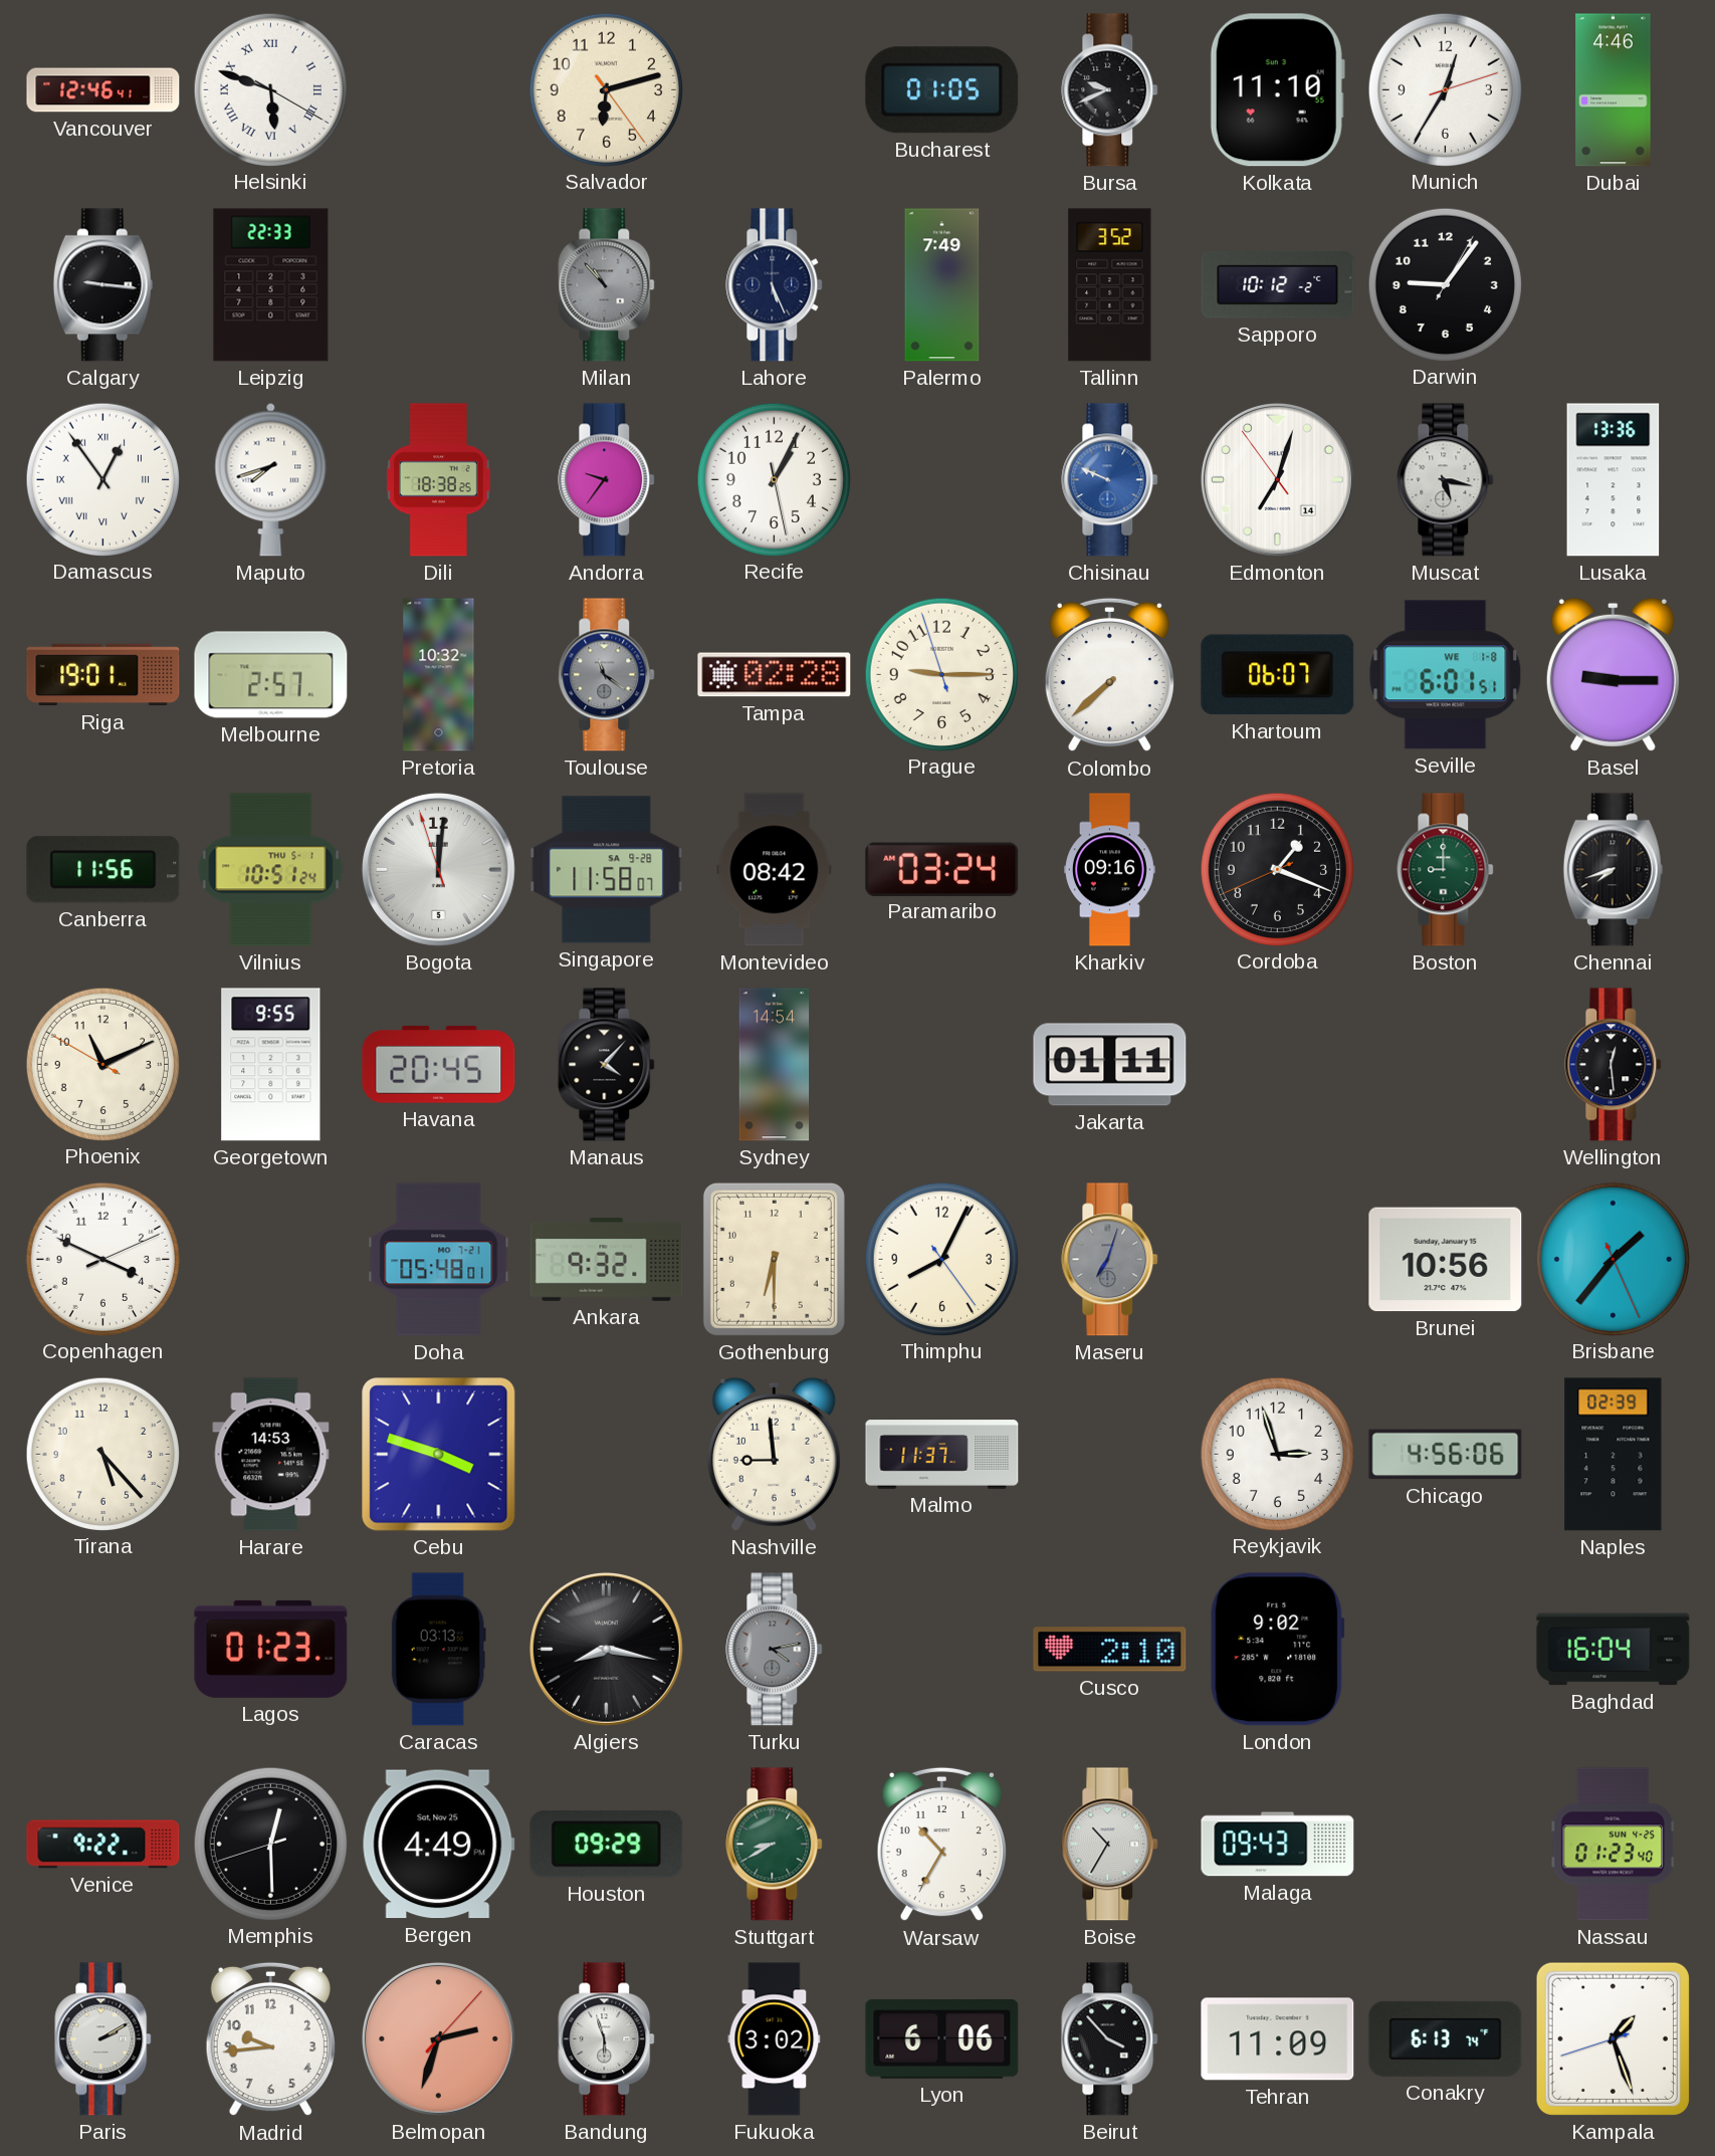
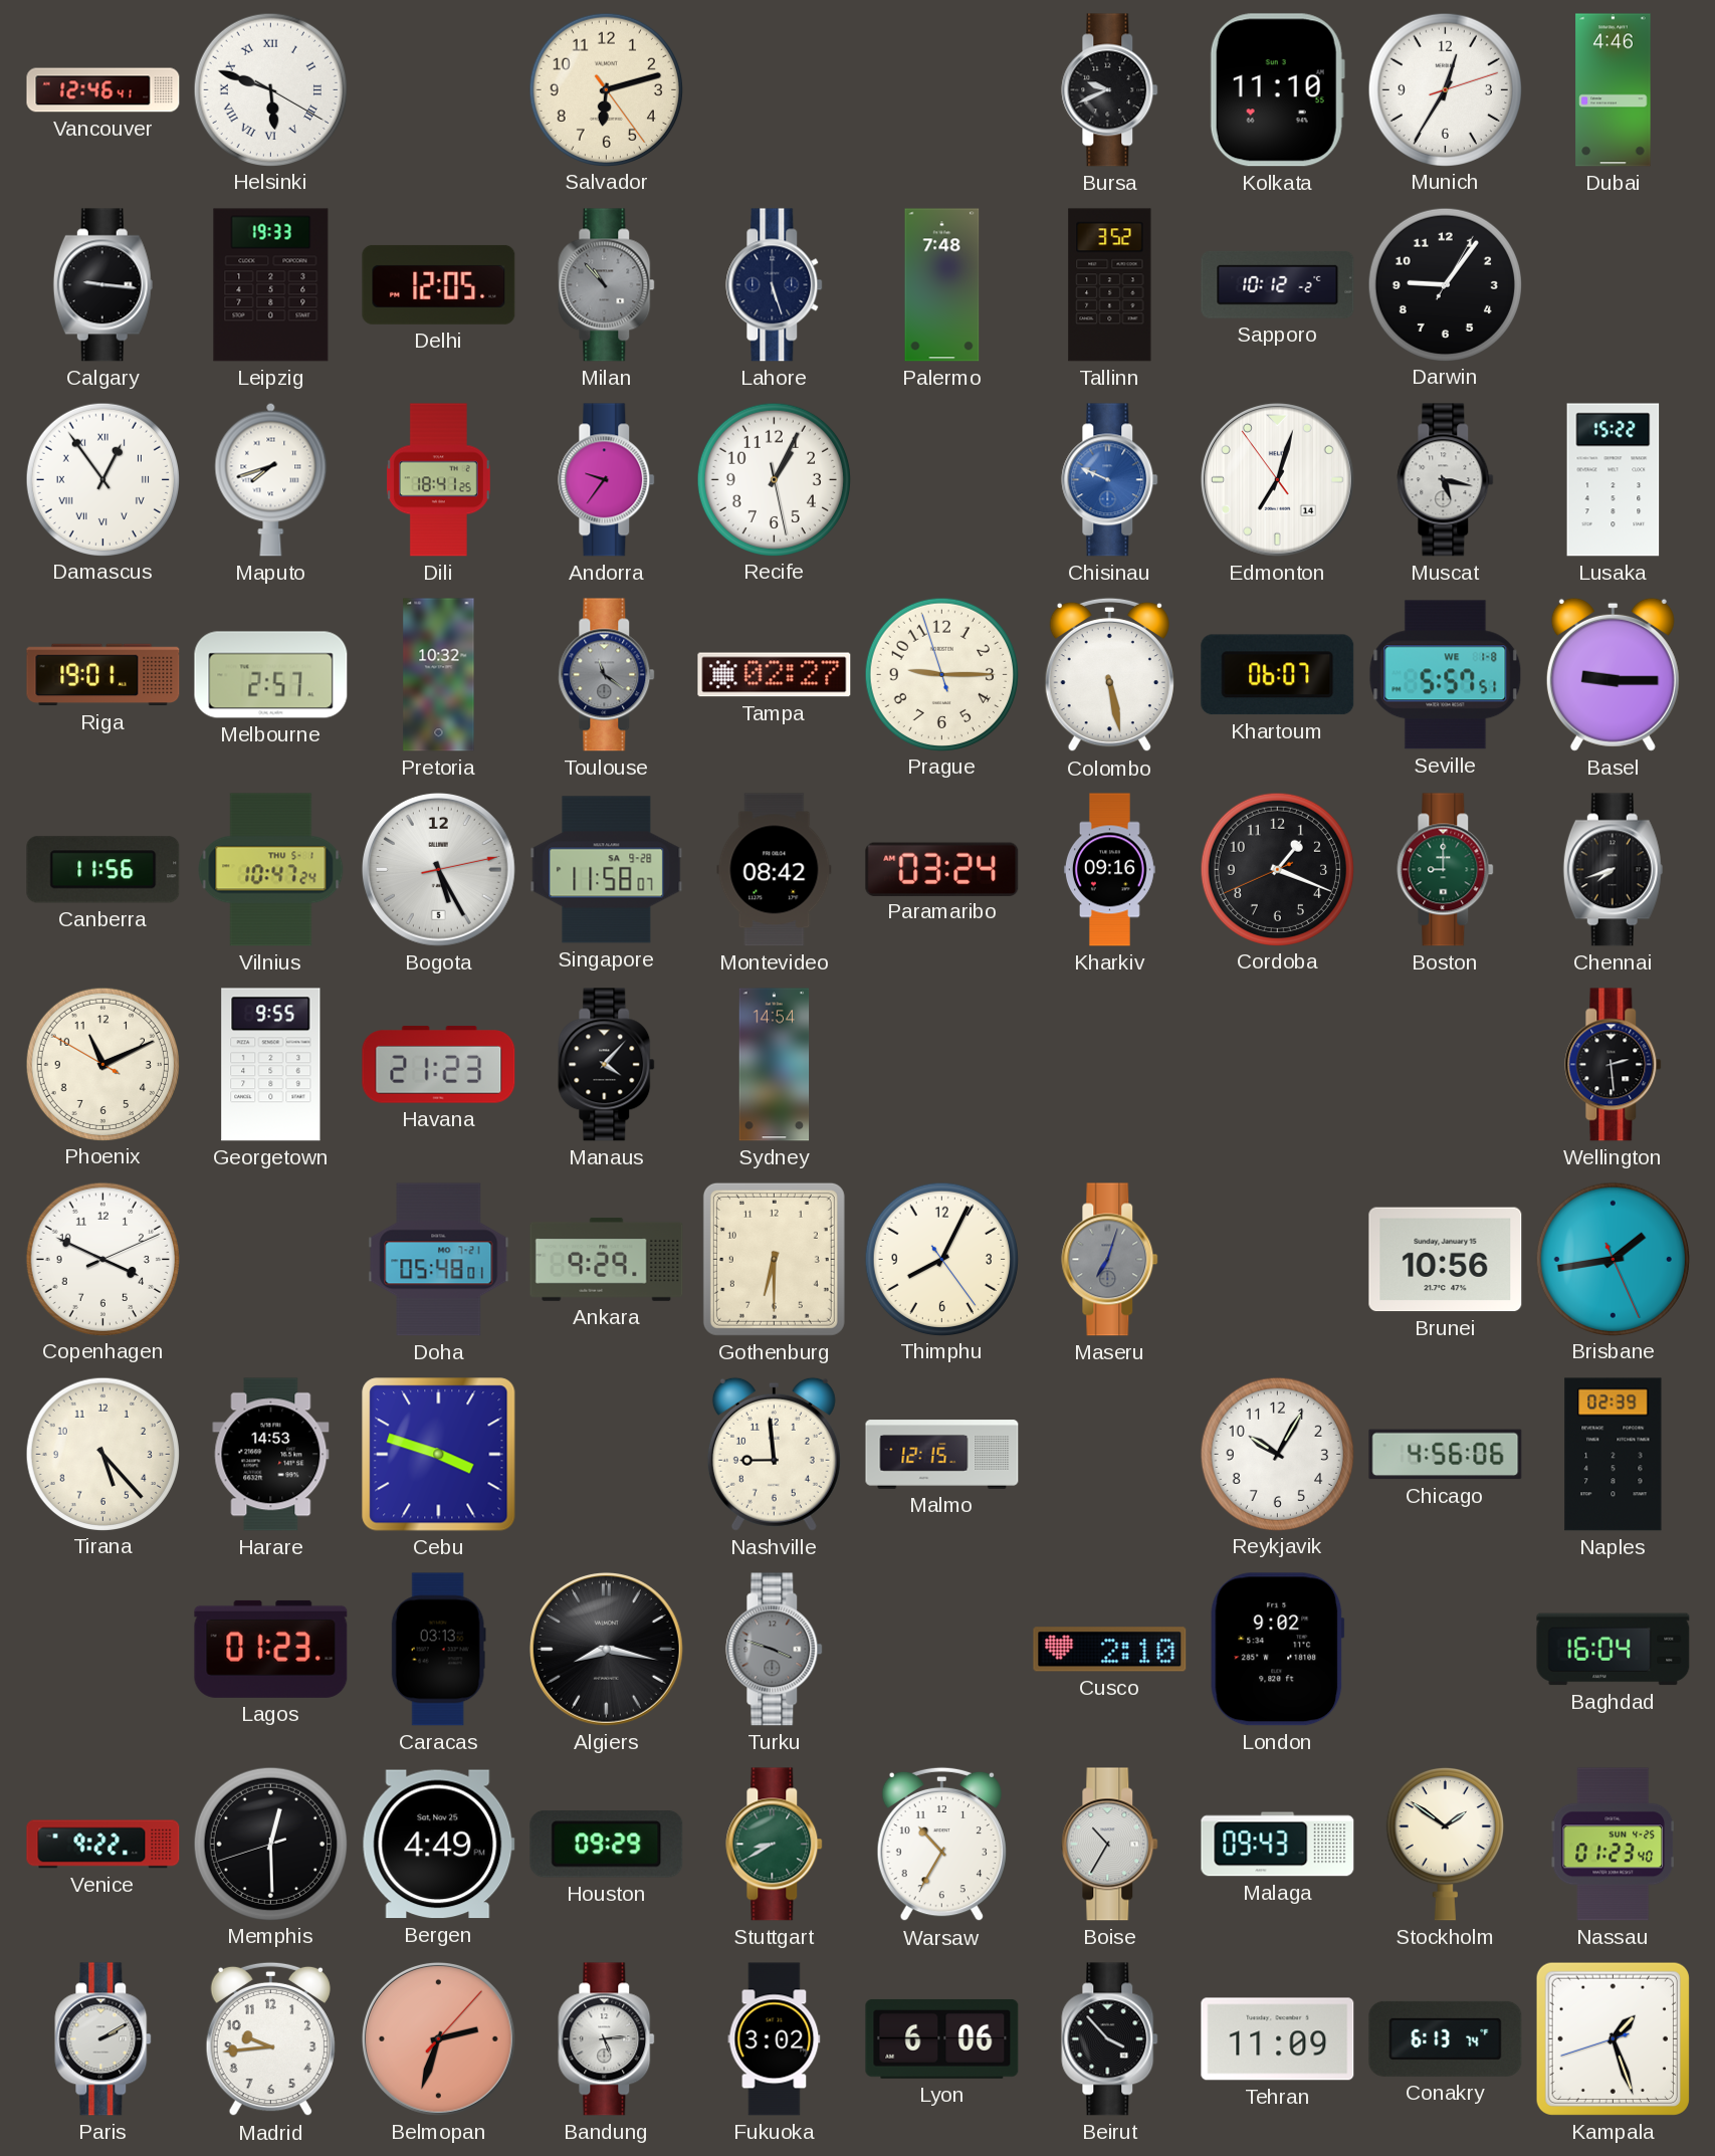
Bucharest: 01:05 -> none (942, 90)
Leipzig: 22:33 -> 19:33 (271, 285)
Delhi: none -> 12:05 (439, 284)
Lahore: 5:26 -> 5:27 (775, 285)
Palermo: 7:49 -> 7:48 (942, 285)
Dili: 18:38 -> 18:41 (438, 480)
Lusaka: 13:36 -> 15:22 (1614, 480)
Tampa: 02:28 -> 02:27 (775, 675)
Colombo: 7:38 -> 5:28 (1109, 675)
Seville: 6:01 -> 5:57 (1446, 675)
Vilnius: 10:51 -> 10:47 (271, 870)
Bogota: 12:00 -> 5:25 (438, 869)
Havana: 20:45 -> 21:23 (439, 1065)
Jakarta: 01:11 -> none (1110, 1065)
Wellington: 12:29 -> 2:29 (1614, 1065)
Ankara: 9:32 -> 9:29 (607, 1259)
Brisbane: 1:36 -> 1:43 (1613, 1259)
Malmo: 11:37 -> 12:15 (942, 1455)
Reykjavik: 2:57 -> 10:05 (1277, 1454)
Turku: 4:13 -> 3:48 (775, 1650)
Stockholm: none -> 1:51 (1445, 1844)
Bandung: 5:57 -> 5:14 (607, 2039)
